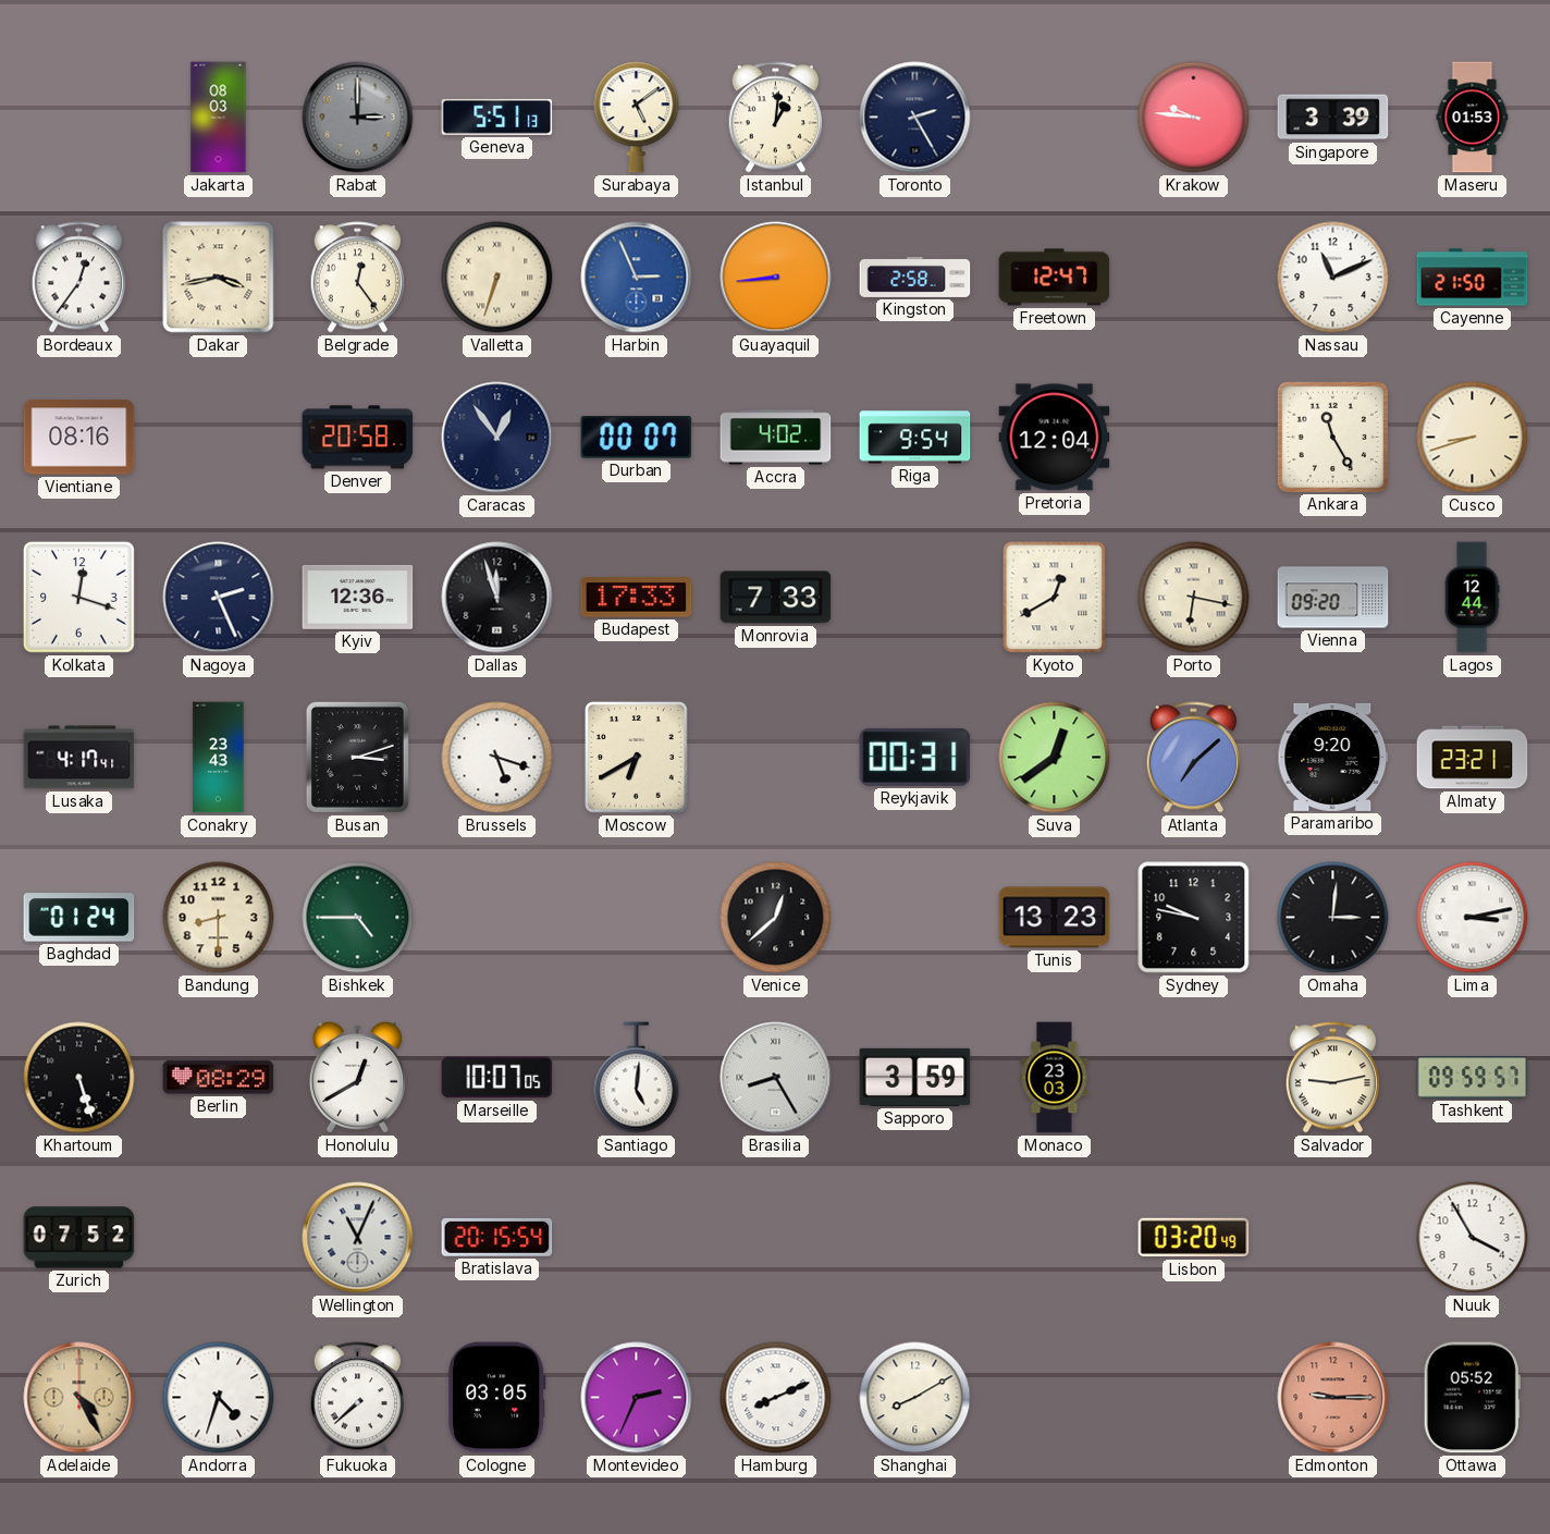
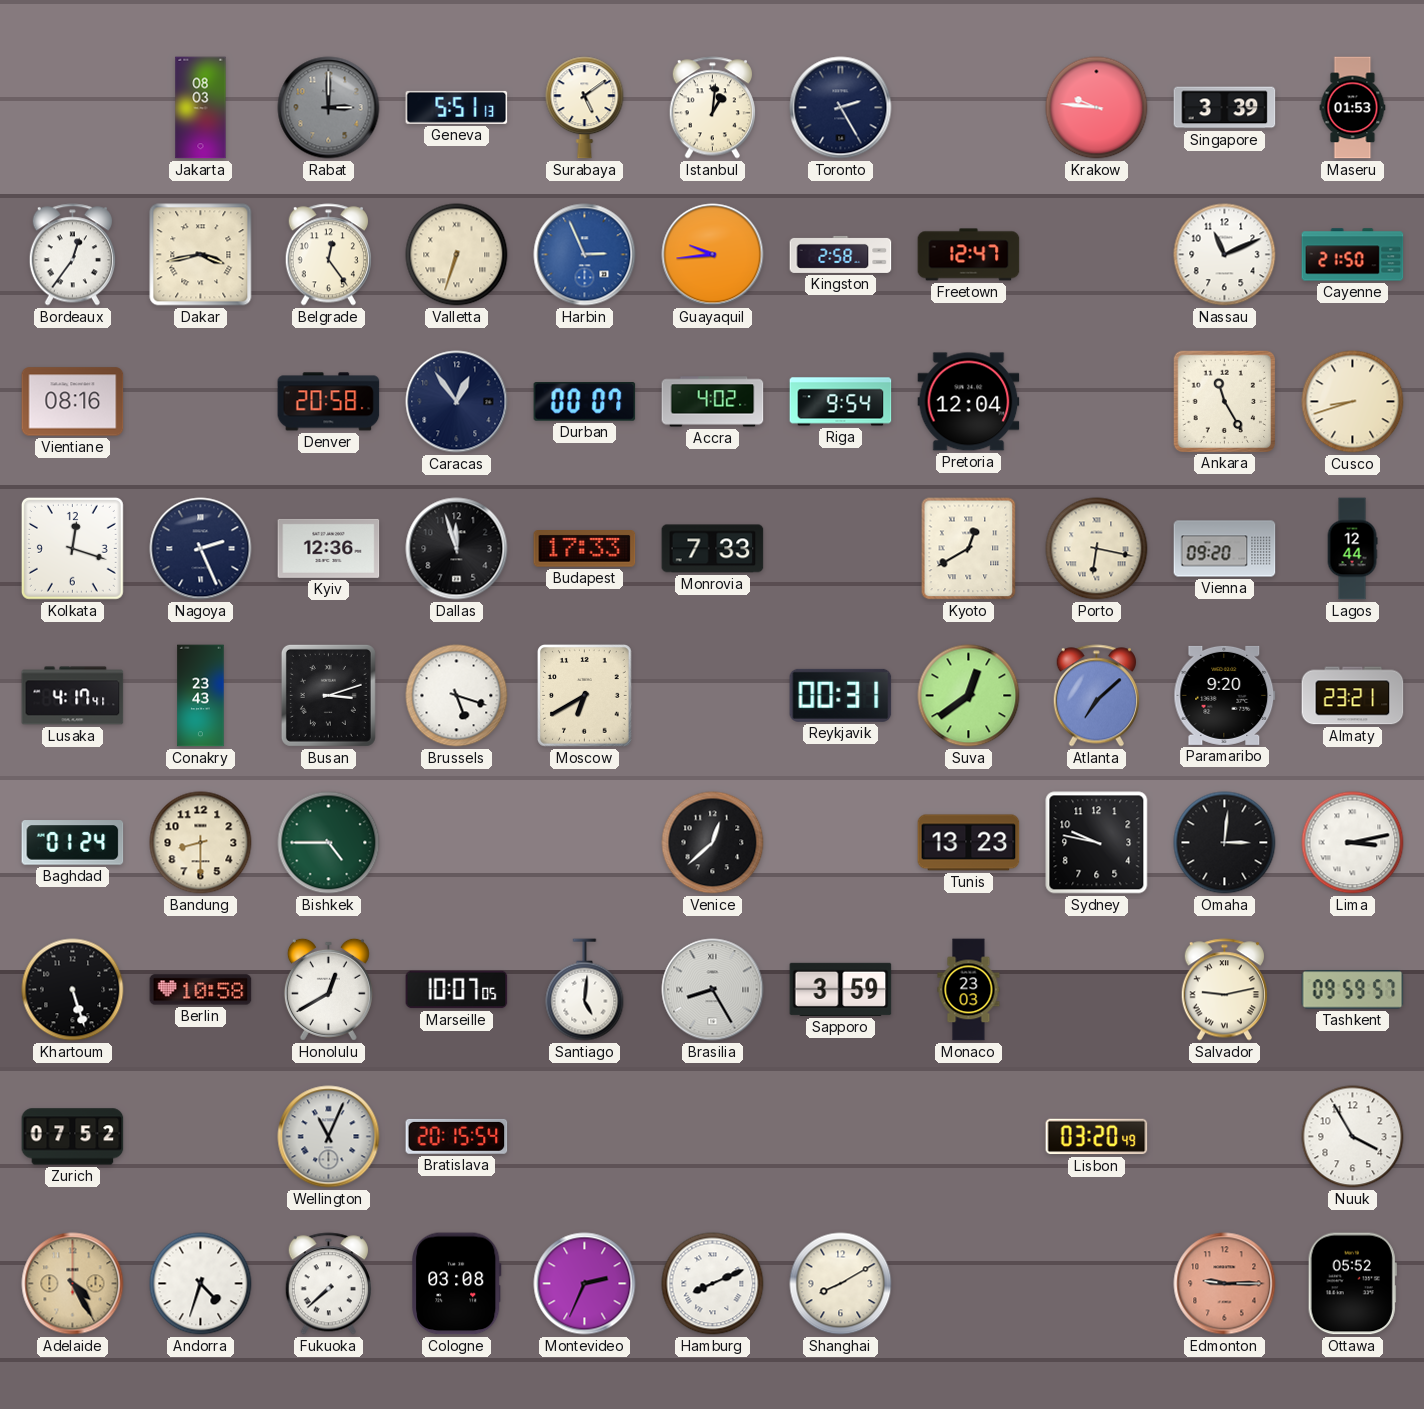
Guayaquil: 8:44 -> 9:44 (713, 255)
Berlin: 08:29 -> 10:58 (201, 990)
Cologne: 03:05 -> 03:08 (457, 1284)
